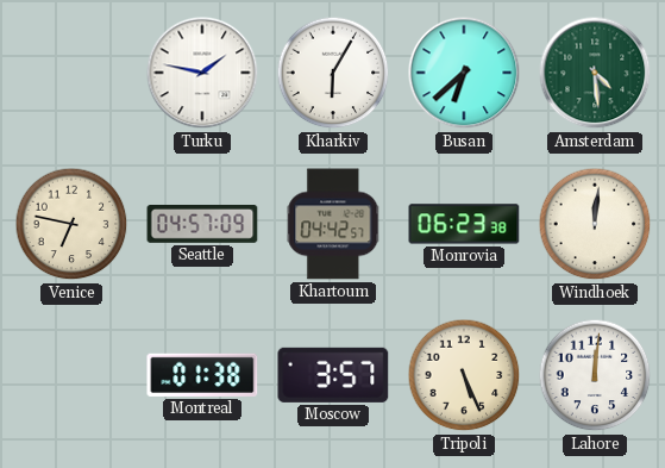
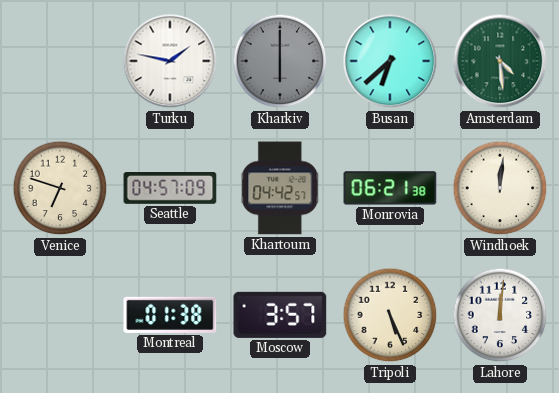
Kharkiv: 6:05 -> 6:00 (280, 61)
Kharkiv dial: white -> grey (280, 61)
Venice: 6:47 -> 6:48 (60, 188)
Monrovia: 06:23 -> 06:21 (390, 188)
